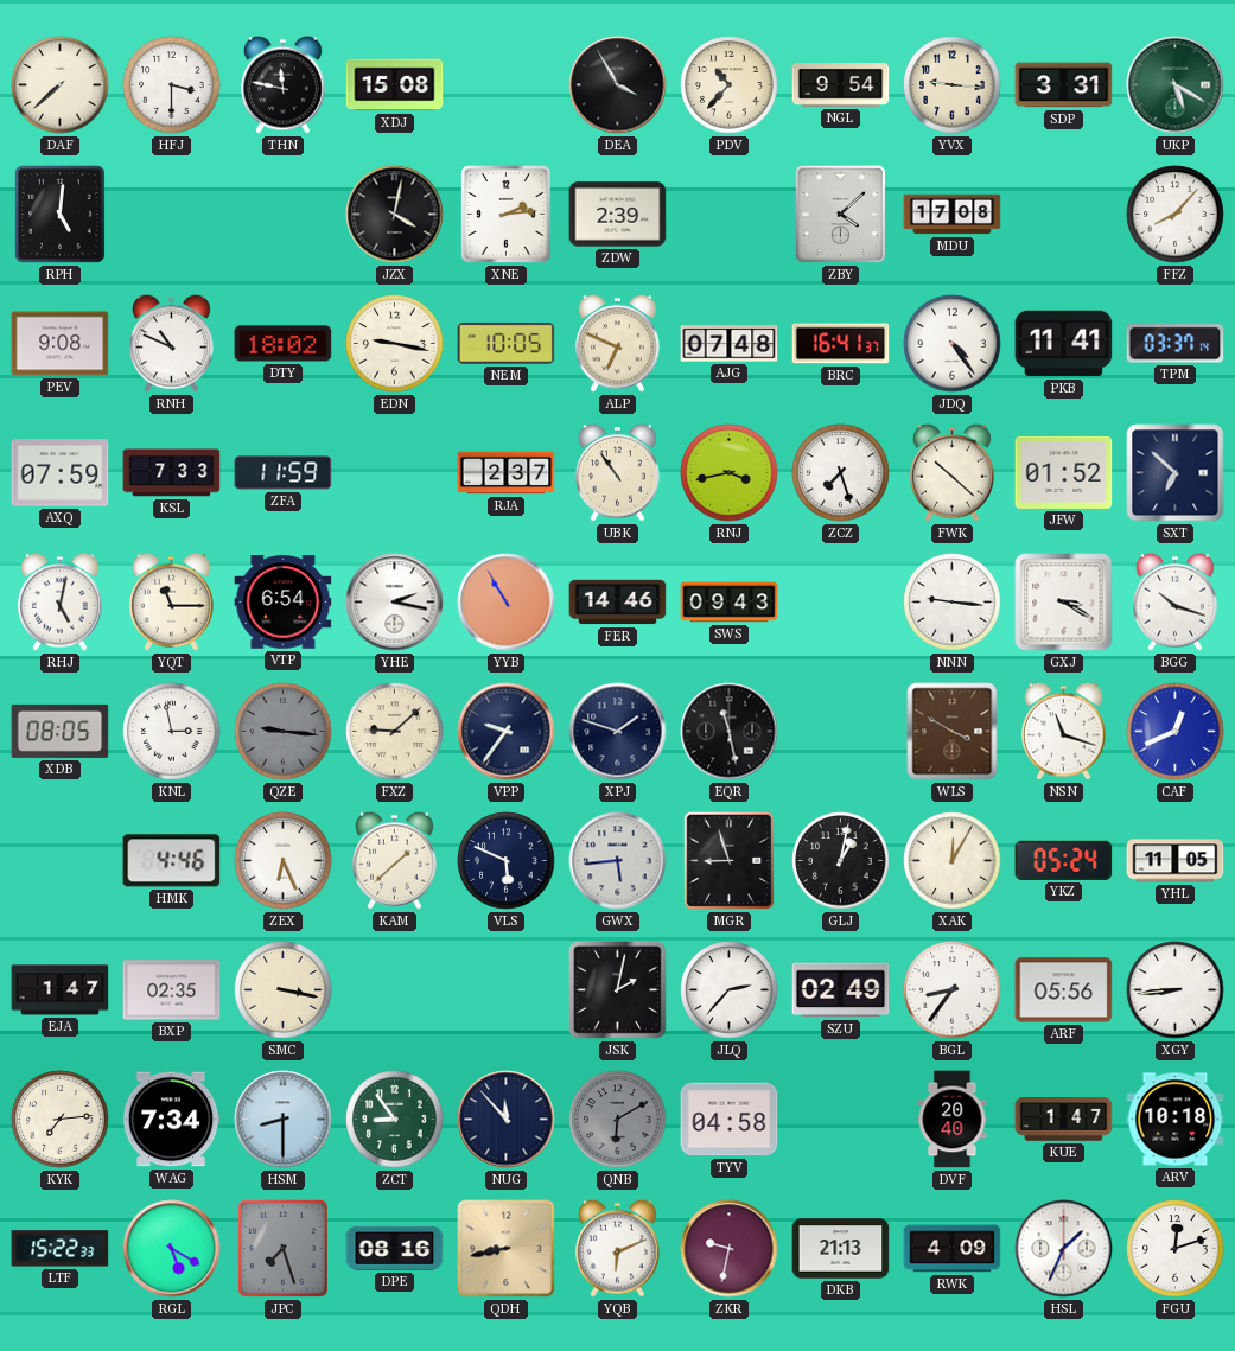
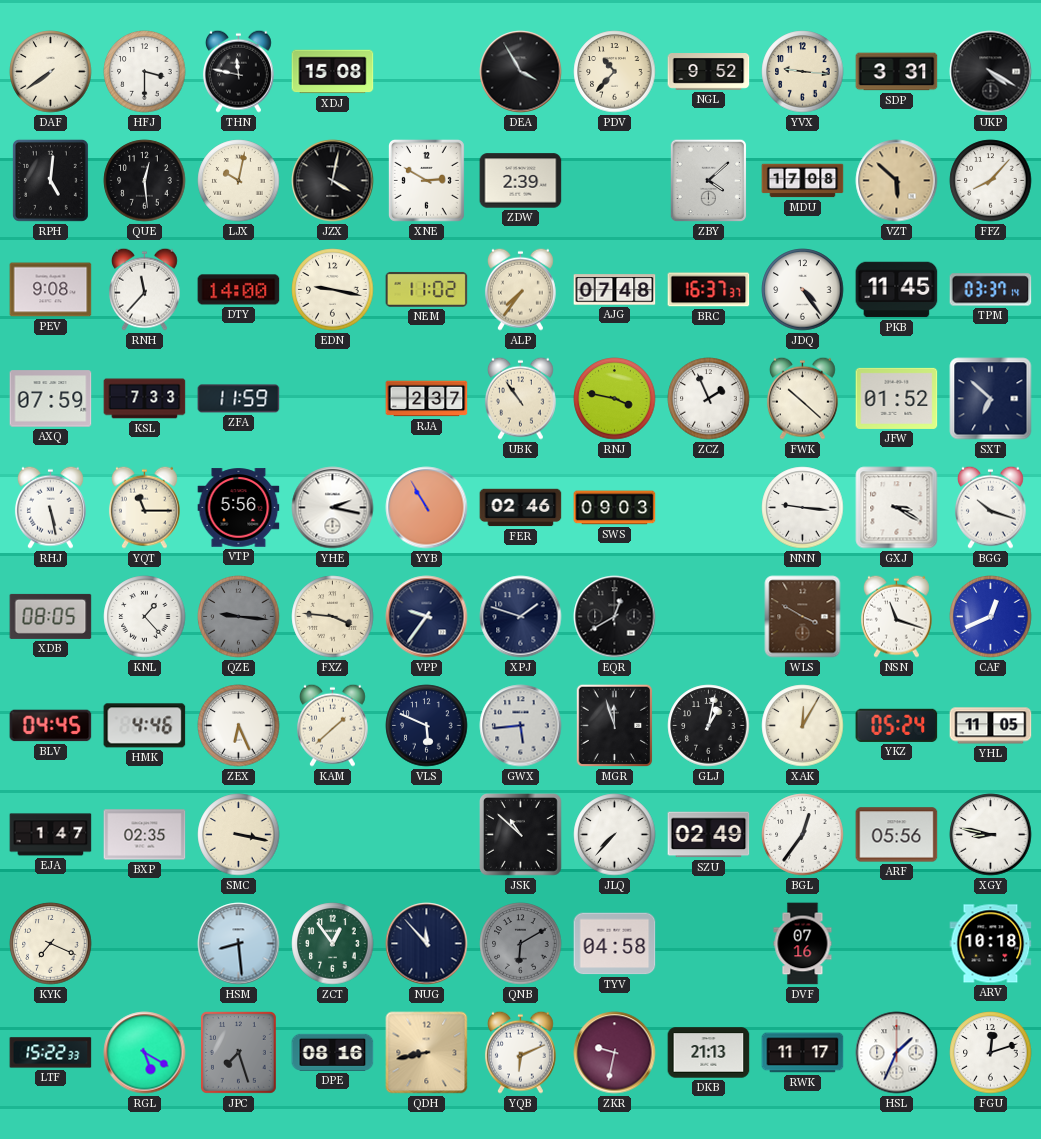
DAF: 7:38 -> 7:39 (51, 72)
NGL: 9:54 -> 9:52 (709, 72)
UKP: 5:20 -> 4:20 (991, 72)
UKP dial: green -> black (991, 72)
QUE: none -> 12:29 (145, 181)
LJX: none -> 10:02 (239, 181)
XNE: 2:14 -> 2:50 (426, 180)
VZT: none -> 5:52 (897, 181)
RNH: 10:49 -> 11:37 (144, 289)
DTY: 18:02 -> 14:00 (239, 290)
NEM: 10:05 -> 11:02 (427, 289)
ALP: 6:49 -> 7:36 (520, 289)
BRC: 16:41 -> 16:37 (709, 290)
PKB: 11:41 -> 11:45 (897, 290)
RNJ: 3:43 -> 3:47 (615, 399)
ZCZ: 7:27 -> 1:56 (709, 399)
RHJ: 5:02 -> 5:28 (50, 507)
VTP: 6:54 -> 5:56 (239, 508)
FER: 14:46 -> 02:46 (521, 508)
SWS: 09:43 -> 09:03 (615, 508)
KNL: 2:58 -> 1:23 (145, 617)
FXZ: 9:08 -> 3:46 (333, 617)
EQR: 11:28 -> 12:40 (615, 617)
BLV: none -> 04:45 (51, 726)
MGR: 8:57 -> 11:57 (615, 726)
JSK: 2:02 -> 10:52 (521, 835)
JLQ: 2:37 -> 7:37 (615, 835)
BGL: 8:36 -> 12:36 (803, 835)
XGY: 8:44 -> 8:47 (991, 835)
KYK: 7:14 -> 7:19 (51, 944)
WAG: 7:34 -> none (171, 1120)
HSM: 8:30 -> 8:29 (239, 944)
ZCT: 8:54 -> 12:54 (333, 944)
DVF: 20:40 -> 07:16 (803, 944)
KUE: 1:47 -> none (1064, 1120)
RWK: 4:09 -> 11:17 (803, 1053)
